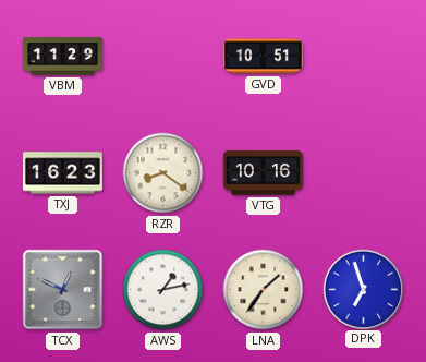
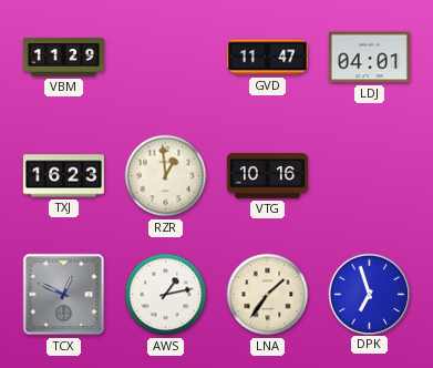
GVD: 10:51 -> 11:47 (267, 58)
LDJ: none -> 04:01 (369, 58)
RZR: 8:21 -> 12:59 (166, 176)
